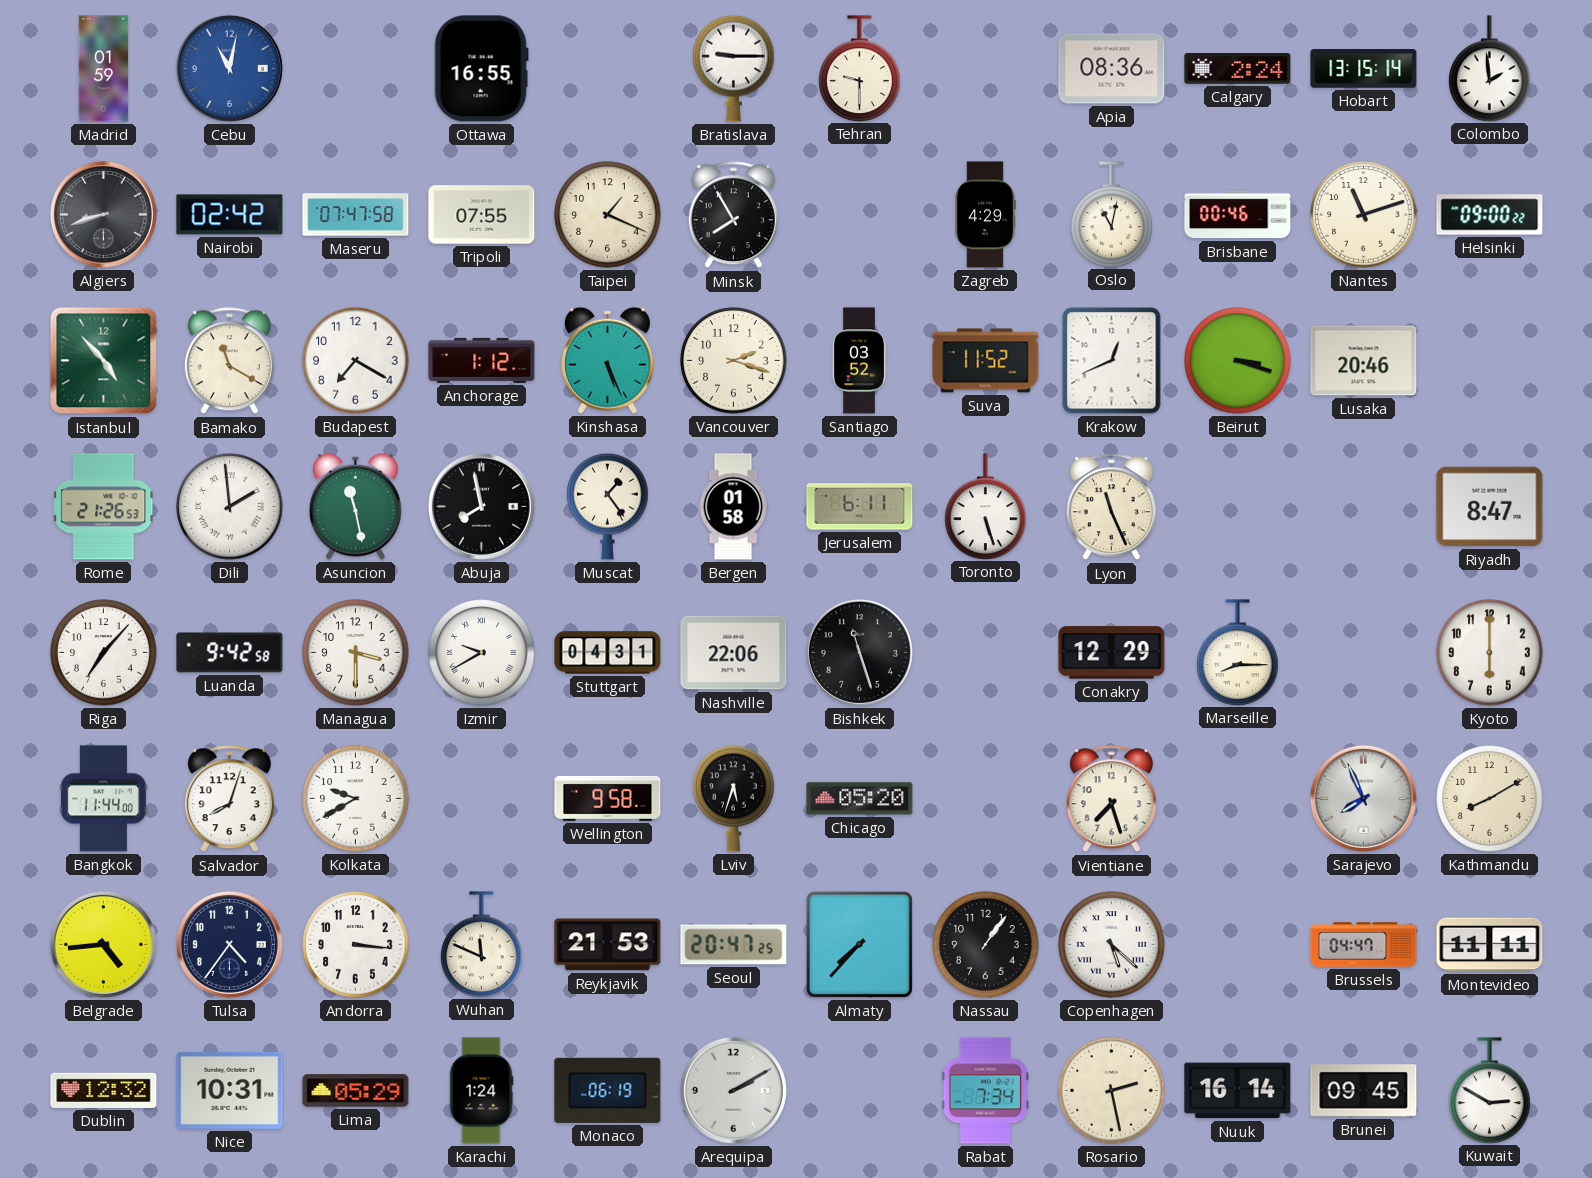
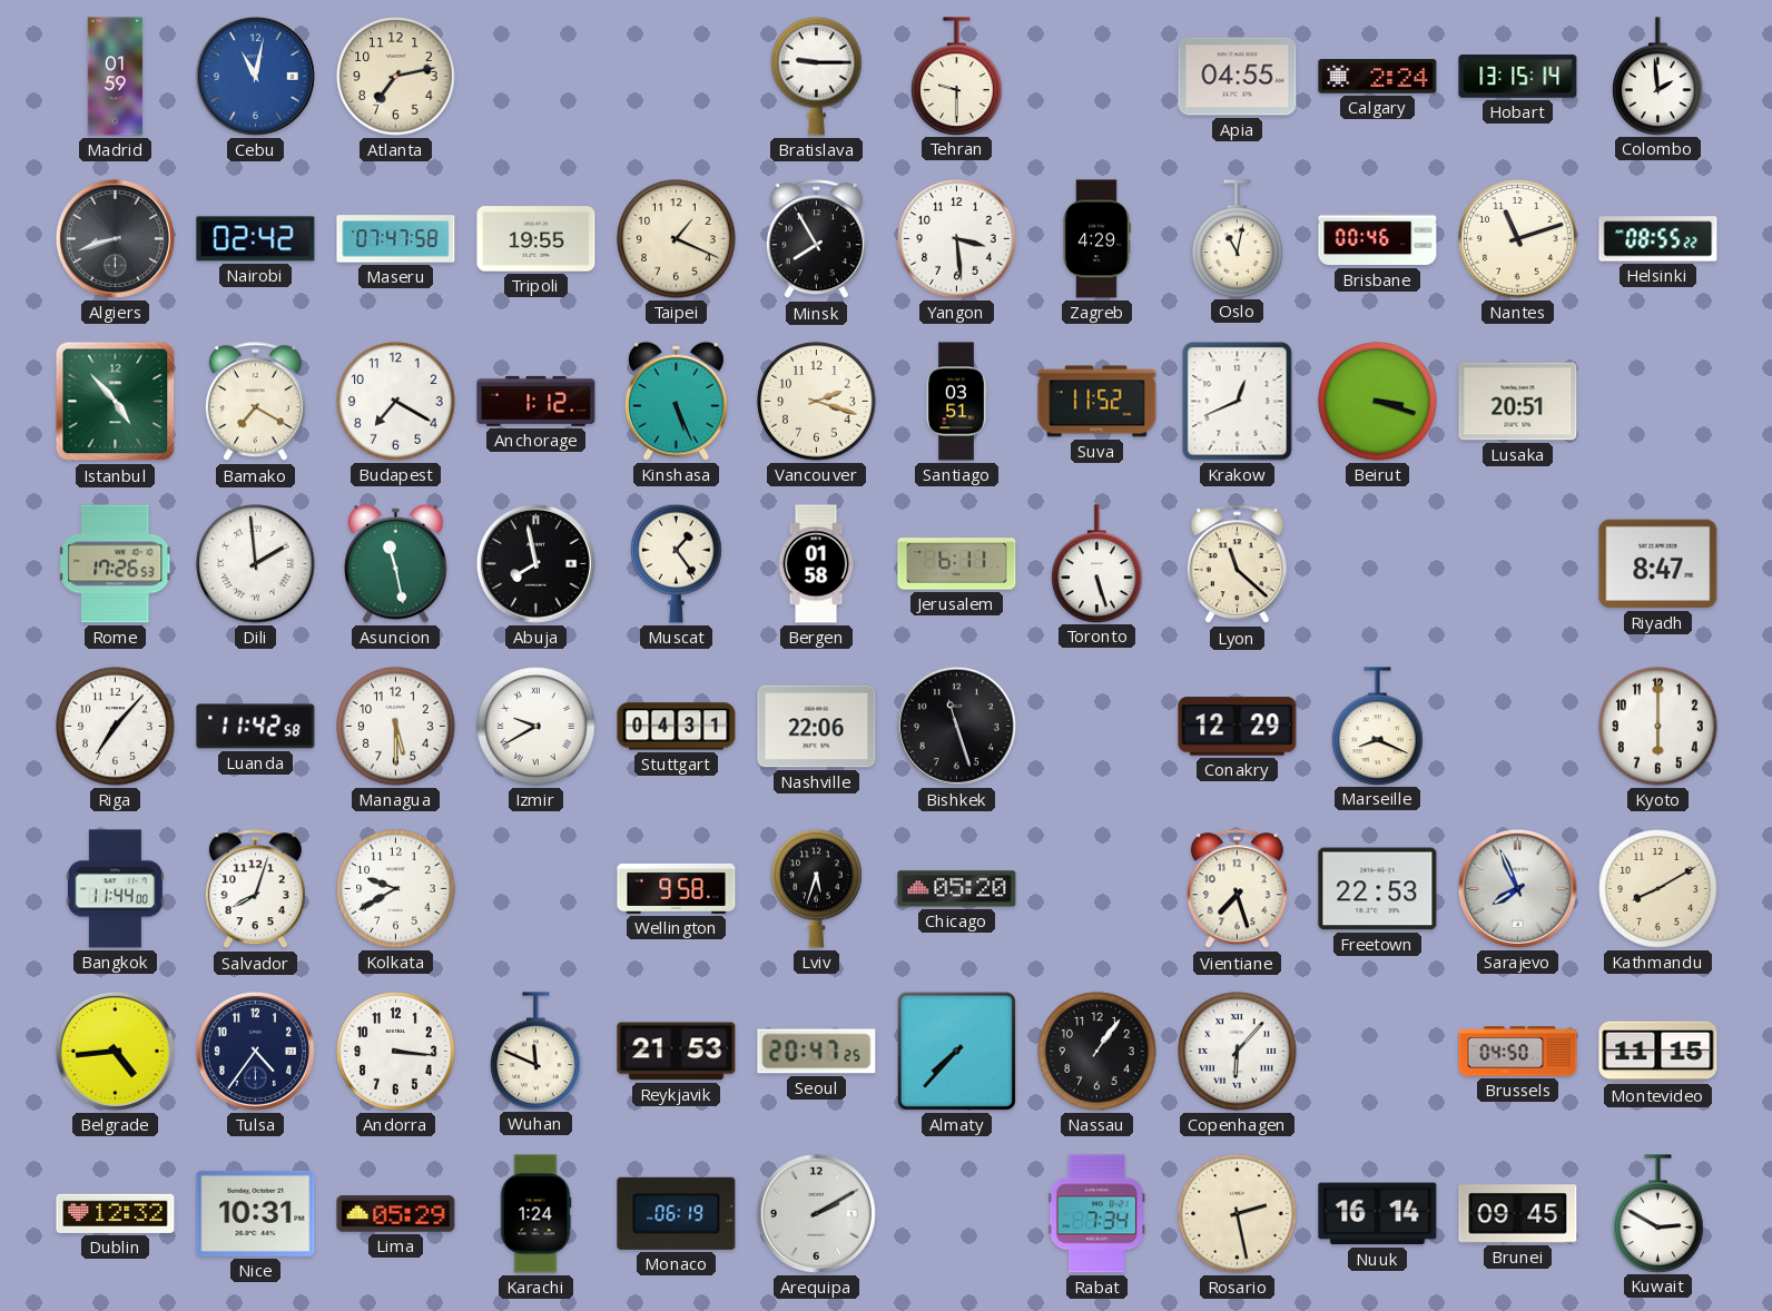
Atlanta: none -> 7:13 (396, 77)
Ottawa: 16:55 -> none (481, 69)
Apia: 08:36 -> 04:55 (1238, 77)
Tripoli: 07:55 -> 19:55 (536, 239)
Yangon: none -> 3:29 (957, 239)
Helsinki: 09:00 -> 08:55 (1658, 239)
Bamako: 11:20 -> 7:20 (255, 402)
Santiago: 03:52 -> 03:51 (956, 402)
Lusaka: 20:46 -> 20:51 (1518, 402)
Rome: 21:26 -> 17:26 (116, 564)
Lyon: 11:26 -> 11:22 (1237, 564)
Luanda: 9:42 -> 11:42 (256, 727)
Managua: 3:30 -> 5:30 (396, 727)
Marseille: 8:15 -> 8:19 (1378, 726)
Freetown: none -> 22:53 (1378, 889)
Copenhagen: 5:22 -> 6:07 (1238, 1052)
Brussels: 04:47 -> 04:50 (1518, 1052)
Montevideo: 11:11 -> 11:15 (1658, 1052)
